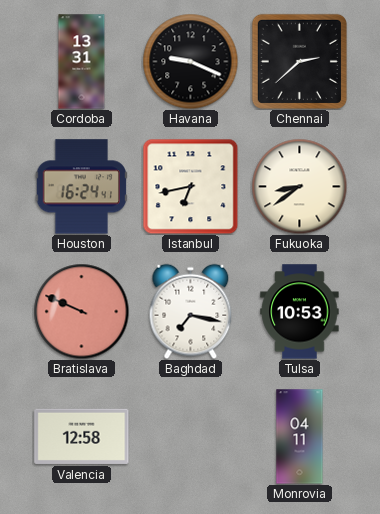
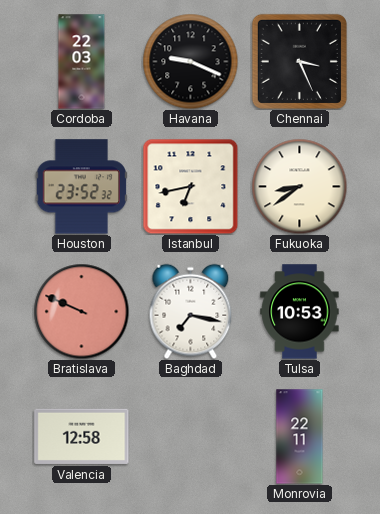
Cordoba: 13:31 -> 22:03 (82, 62)
Chennai: 2:38 -> 3:26 (299, 61)
Houston: 16:24 -> 23:52 (82, 187)
Monrovia: 04:11 -> 22:11 (300, 437)
